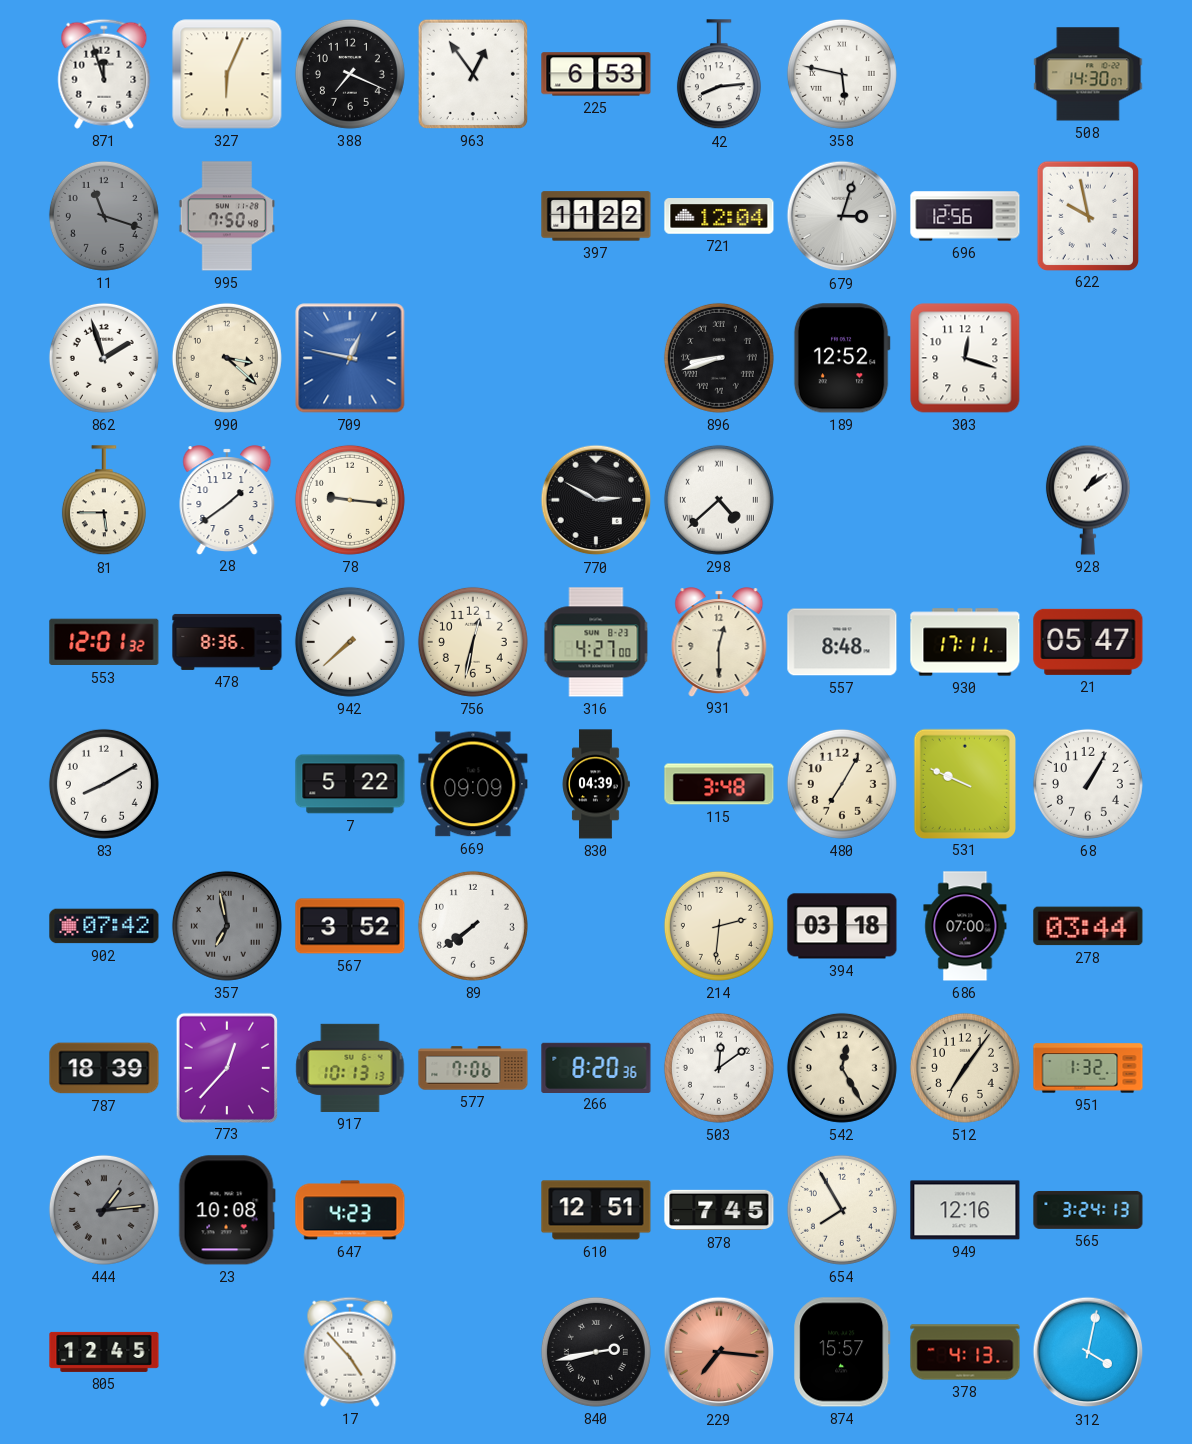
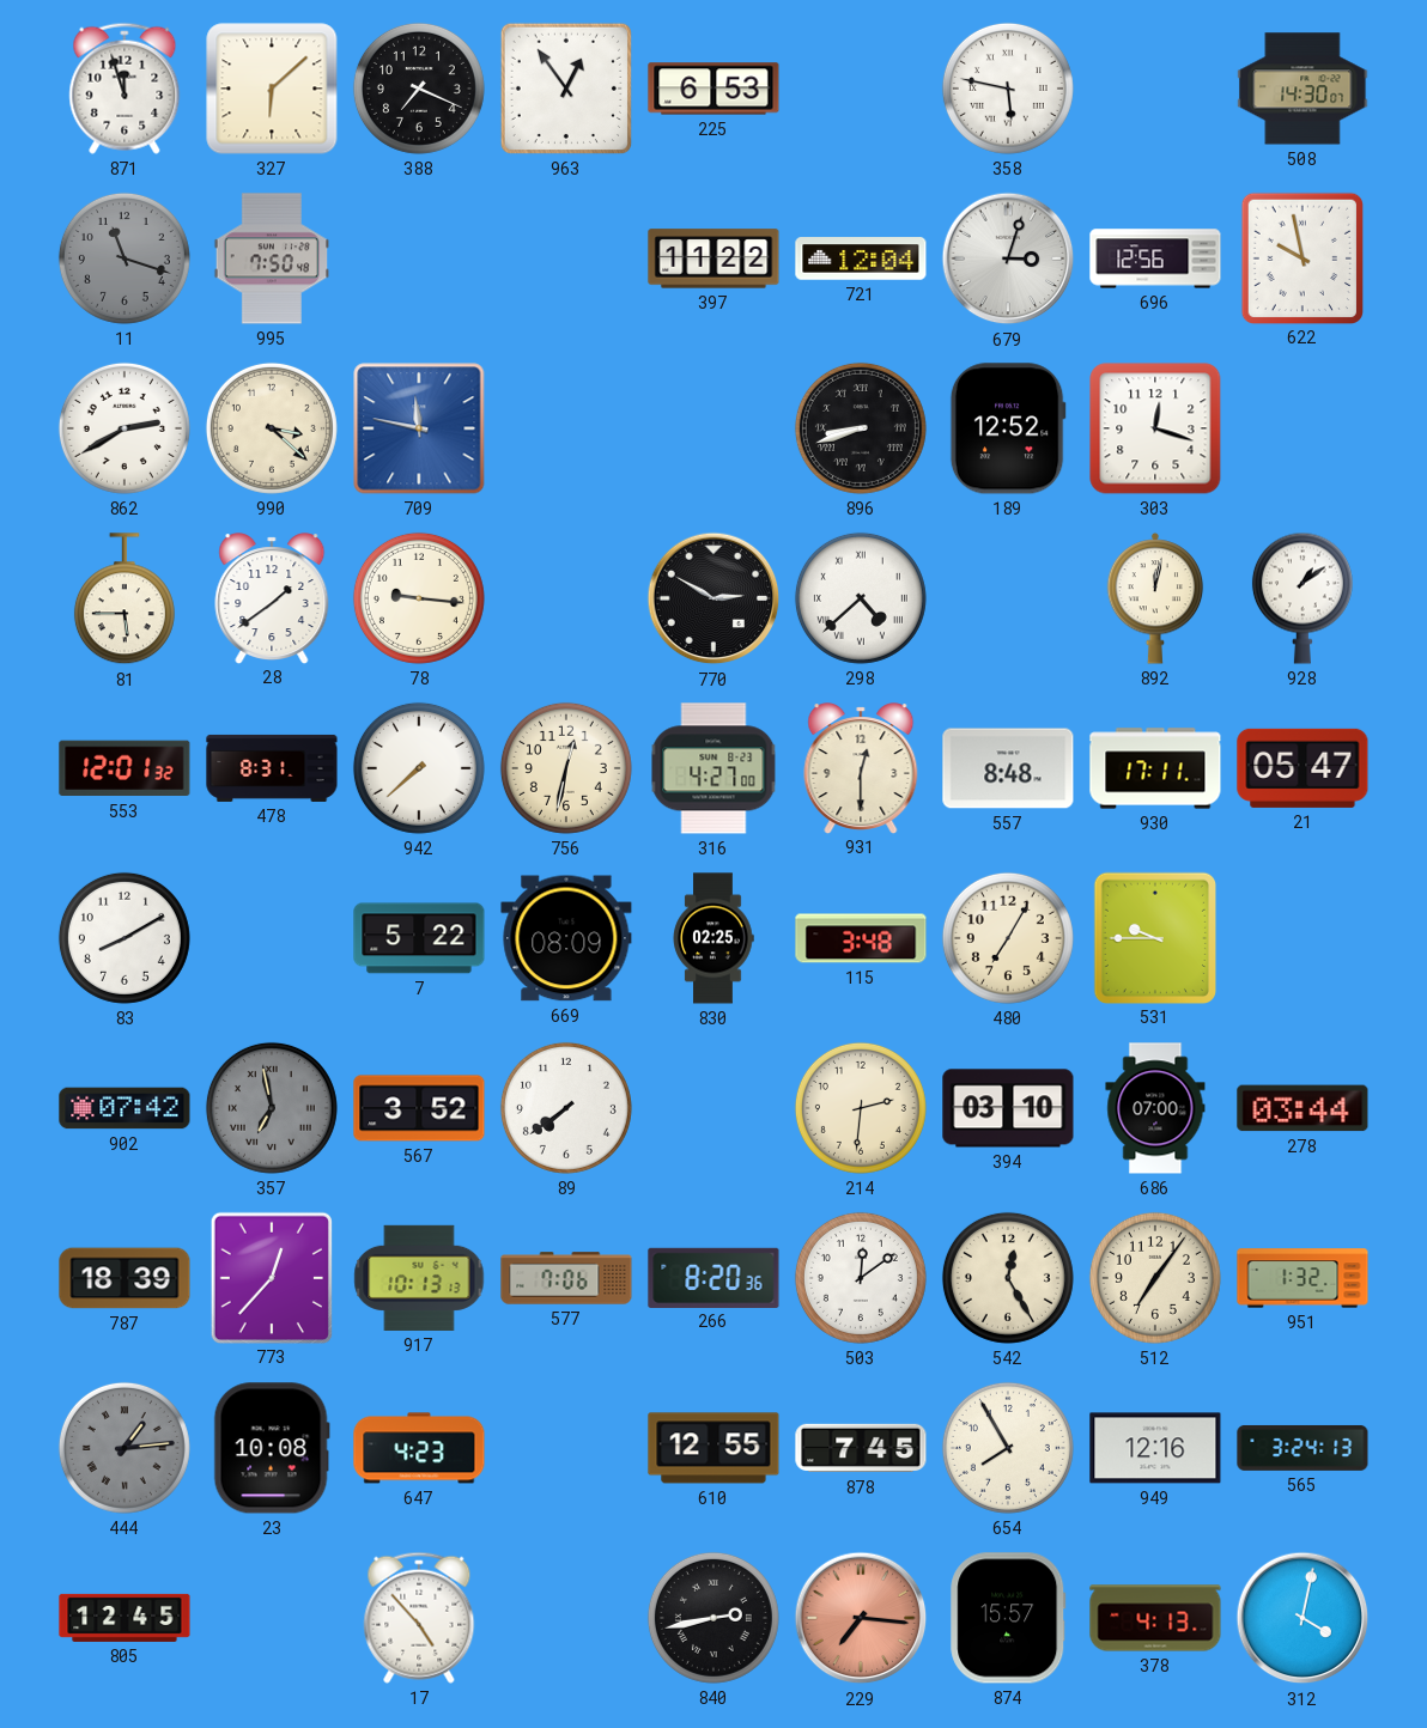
327: 6:04 -> 6:08 (272, 89)
42: 8:14 -> none (719, 75)
862: 1:57 -> 2:40 (125, 428)
709: 12:47 -> 11:47 (419, 428)
892: none -> 12:02 (1155, 598)
478: 8:36 -> 8:31 (272, 768)
669: 09:09 -> 08:09 (566, 938)
830: 04:39 -> 02:25 (713, 938)
531: 9:49 -> 9:45 (1154, 937)
68: 1:05 -> none (1088, 784)
394: 03:18 -> 03:10 (1008, 1108)
610: 12:51 -> 12:55 (713, 1448)
